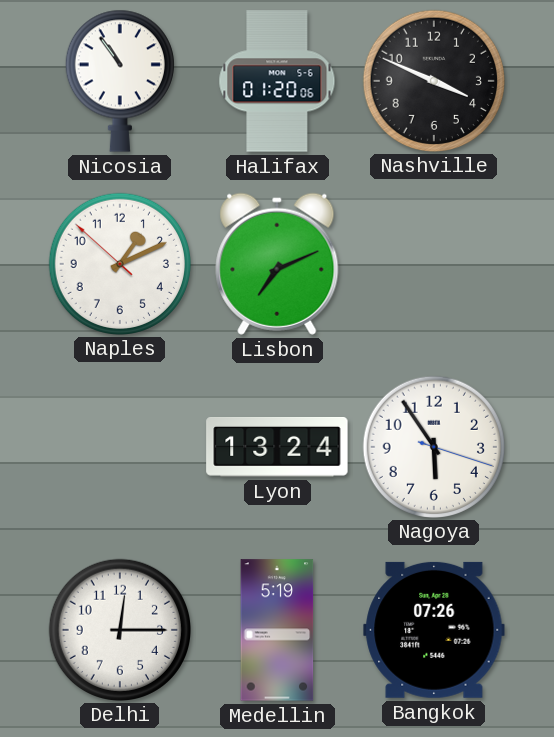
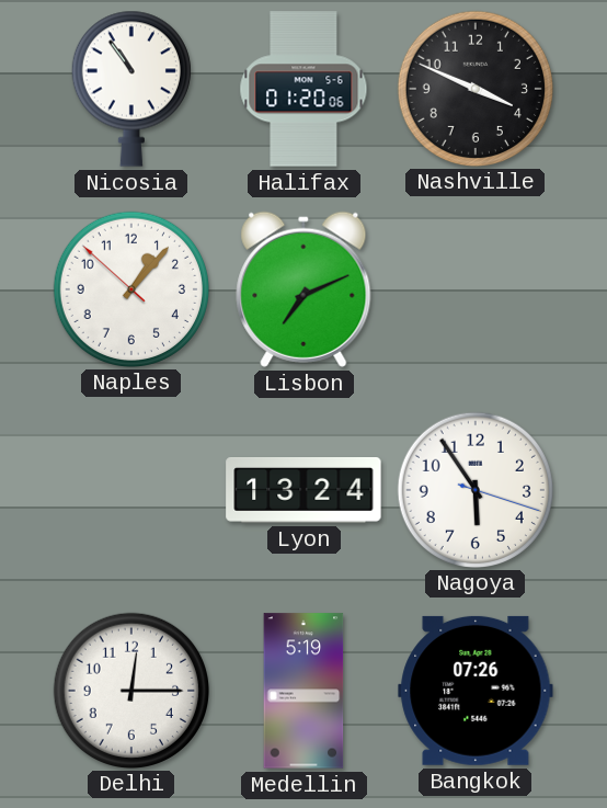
Naples: 1:10 -> 1:06 (130, 288)
